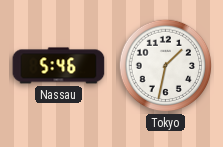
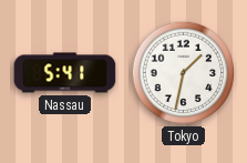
Nassau: 5:46 -> 5:41 (65, 73)
